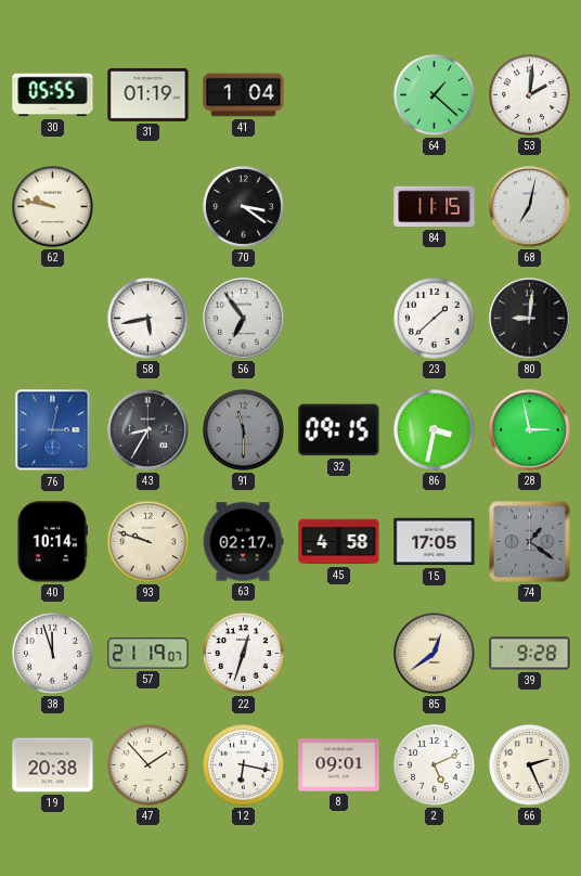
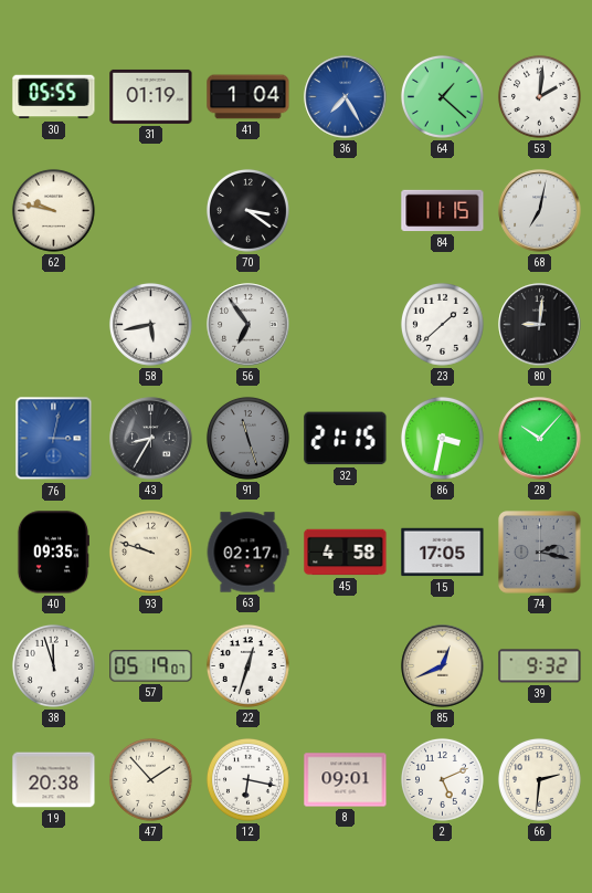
36: none -> 7:25 (346, 97)
91: 11:30 -> 11:27 (247, 438)
32: 09:15 -> 21:15 (346, 439)
28: 2:58 -> 10:07 (540, 439)
40: 10:14 -> 09:35 (53, 553)
74: 1:21 -> 2:17 (540, 553)
57: 21:19 -> 05:19 (151, 666)
85: 12:39 -> 12:41 (443, 666)
39: 9:28 -> 9:32 (540, 666)
66: 2:26 -> 2:31 (539, 779)
